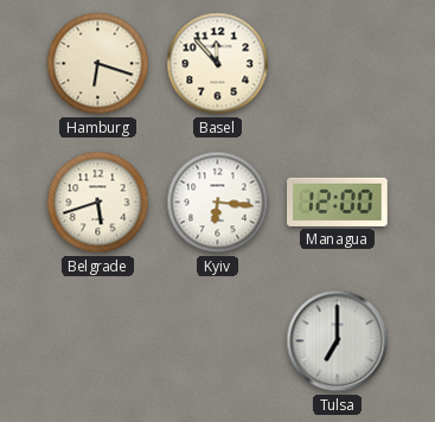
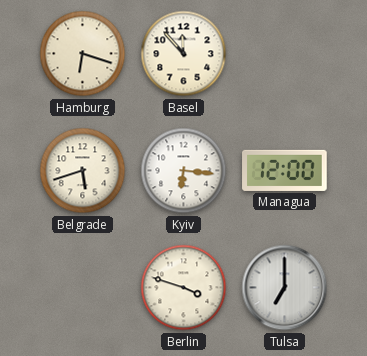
Berlin: none -> 3:48 (184, 288)
